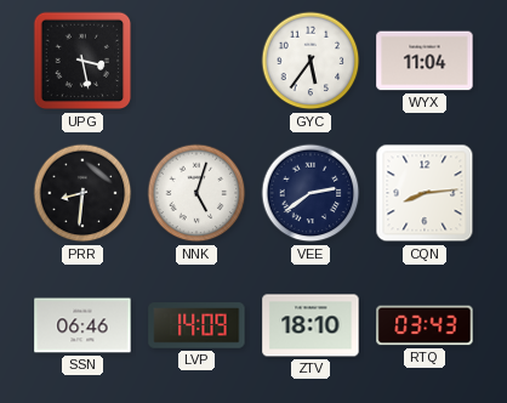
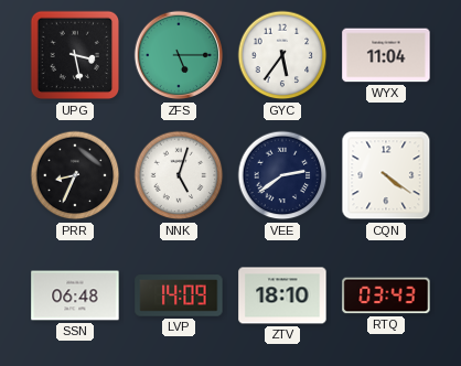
ZFS: none -> 5:15 (179, 55)
PRR: 8:31 -> 8:34 (75, 175)
CQN: 8:14 -> 4:21 (386, 175)
SSN: 06:46 -> 06:48 (75, 295)
